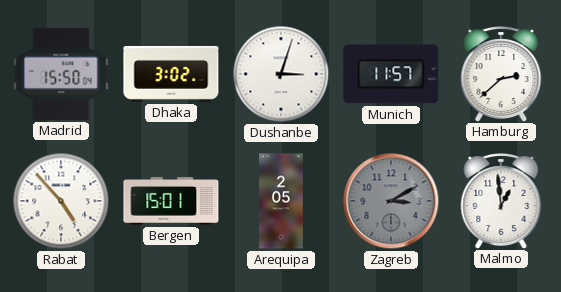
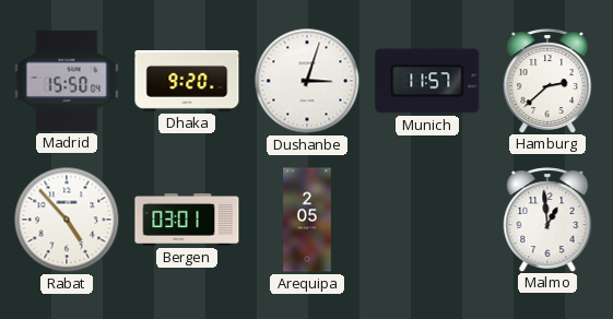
Dhaka: 3:02 -> 9:20 (187, 81)
Bergen: 15:01 -> 03:01 (187, 221)
Zagreb: 3:10 -> none (391, 201)
